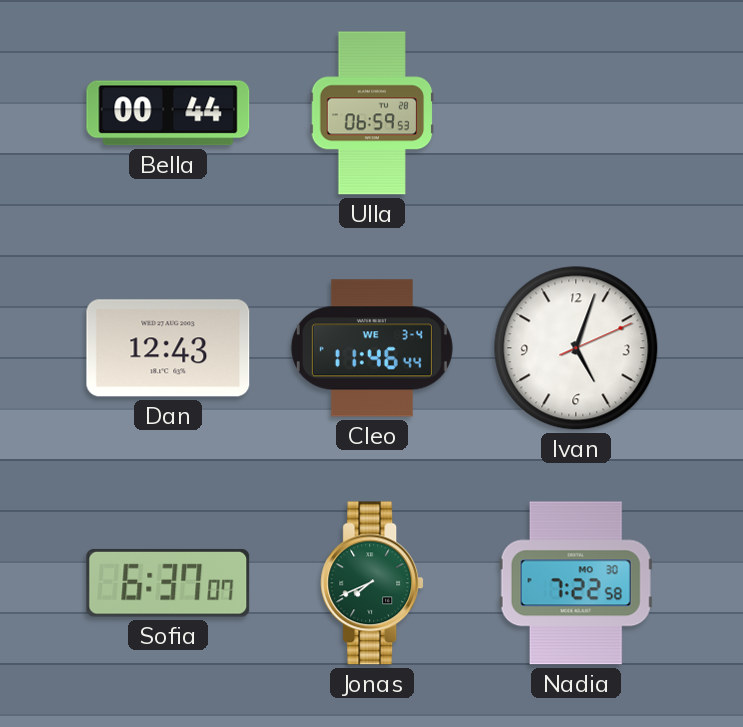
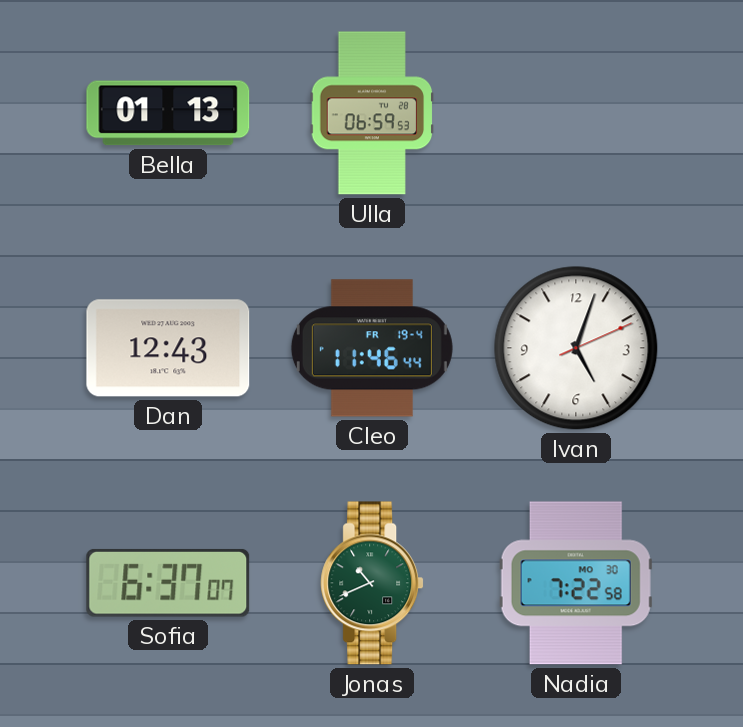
Bella: 00:44 -> 01:13 (168, 113)
Cleo date: WE 3-4 -> FR 19-4 (372, 348)
Jonas: 7:41 -> 10:41 (372, 583)
